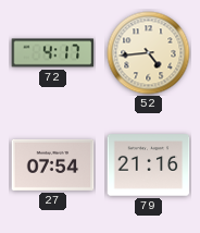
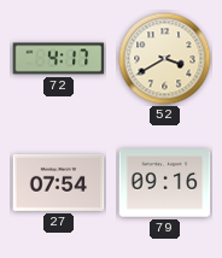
52: 4:44 -> 3:40 (165, 59)
79: 21:16 -> 09:16 (165, 183)
